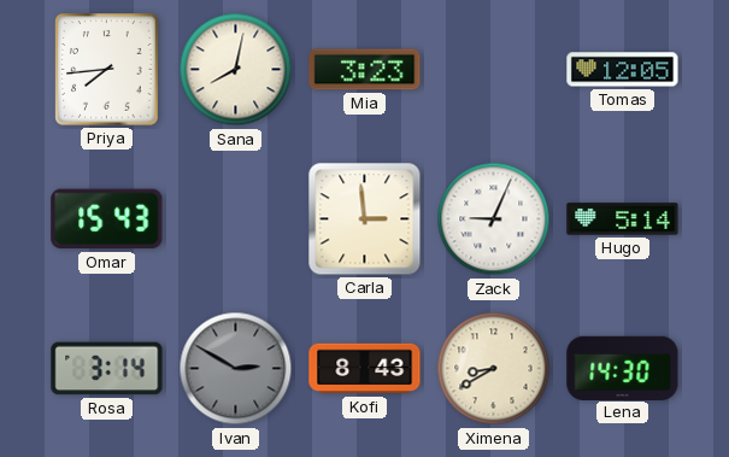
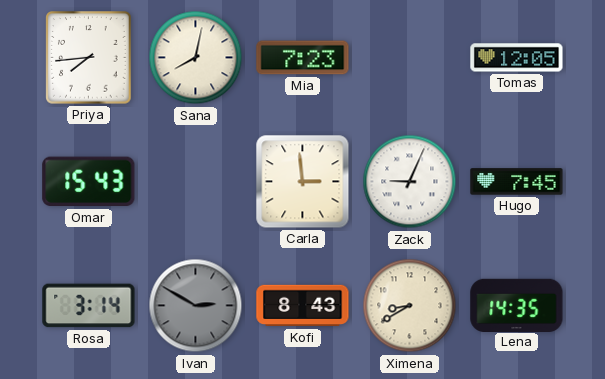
Mia: 3:23 -> 7:23 (303, 58)
Hugo: 5:14 -> 7:45 (517, 182)
Lena: 14:30 -> 14:35 (517, 305)
